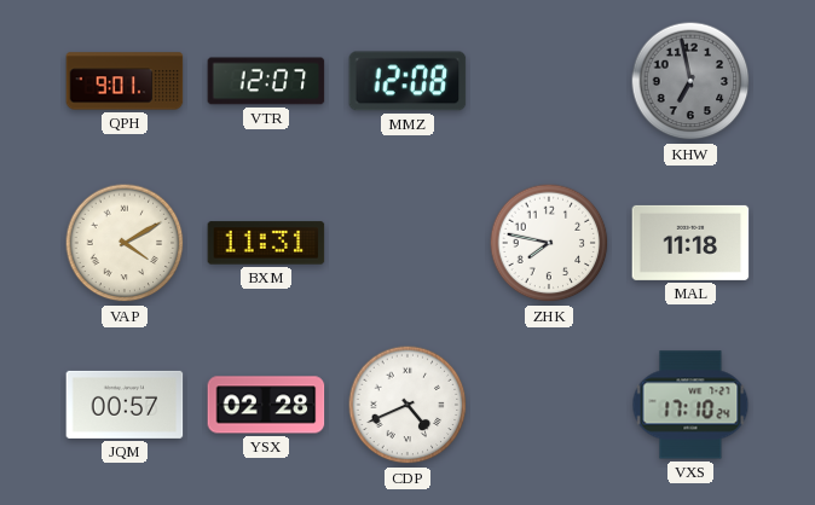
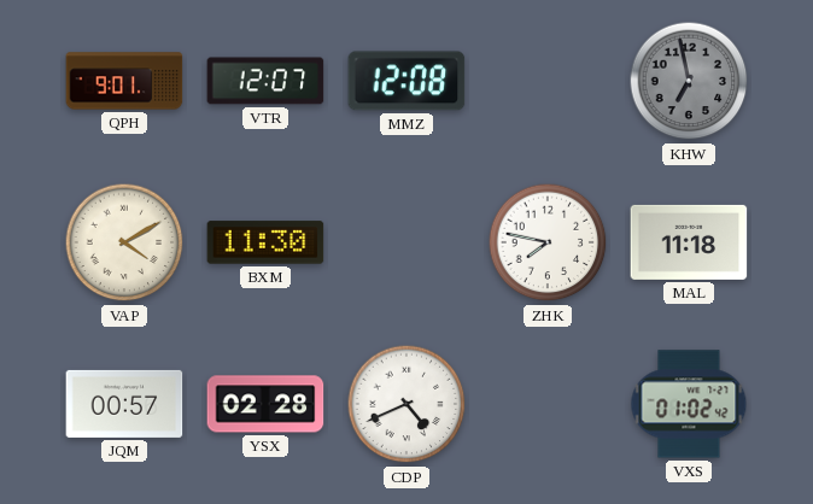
BXM: 11:31 -> 11:30 (265, 242)
VXS: 17:10 -> 01:02 (689, 404)
